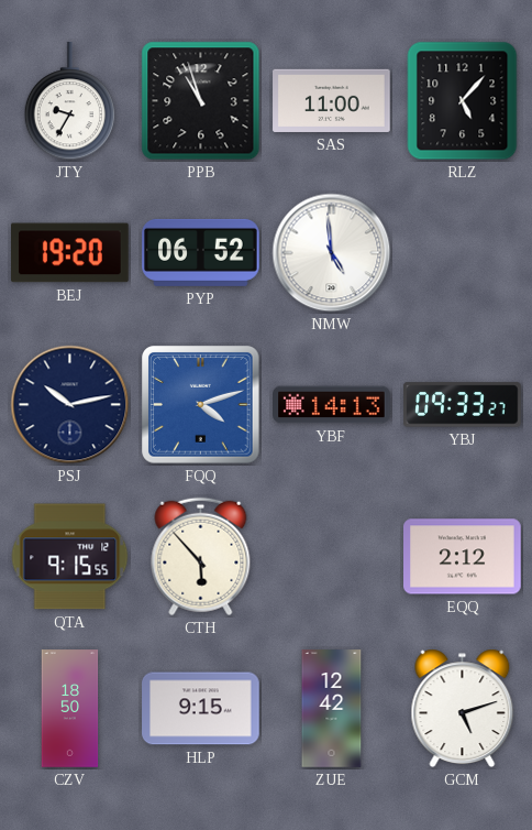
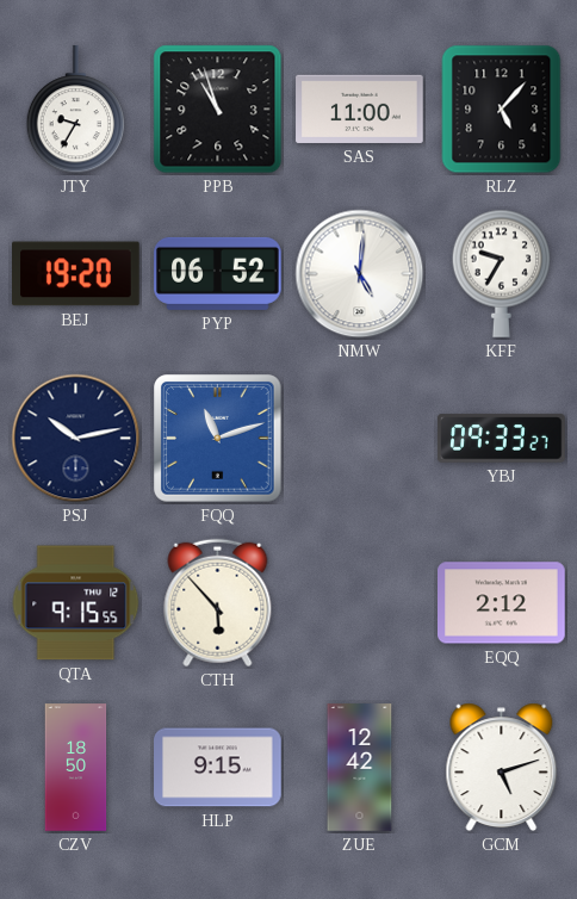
NMW: 4:59 -> 5:01 (360, 274)
KFF: none -> 9:35 (502, 273)
FQQ: 4:12 -> 11:12 (218, 439)
YBF: 14:13 -> none (332, 405)
